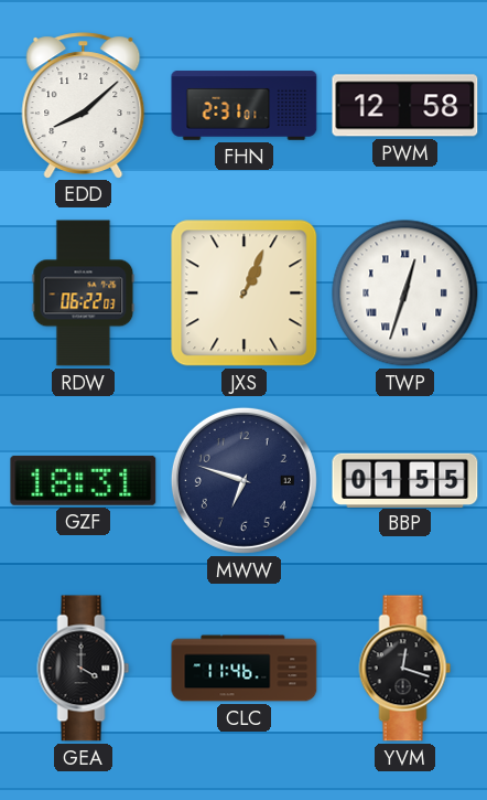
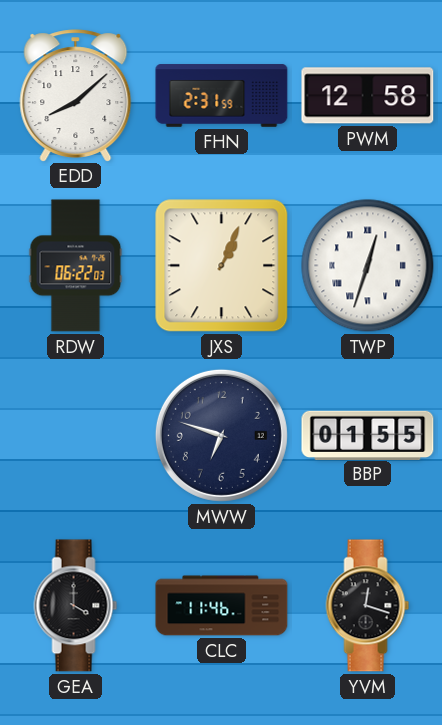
FHN: 2:31:01 -> 2:31:59 (222, 96)
GZF: 18:31 -> none (84, 480)
